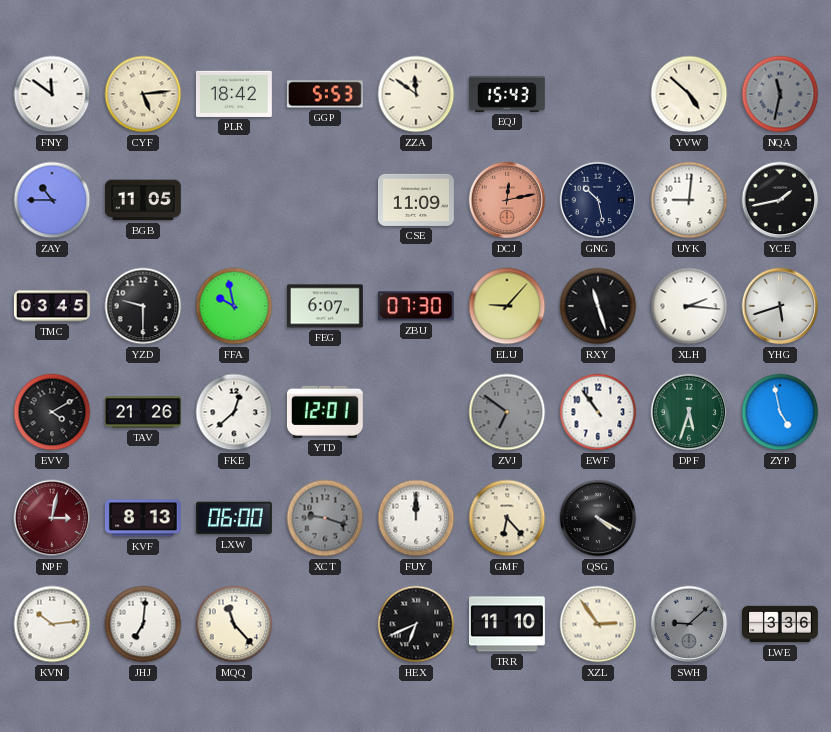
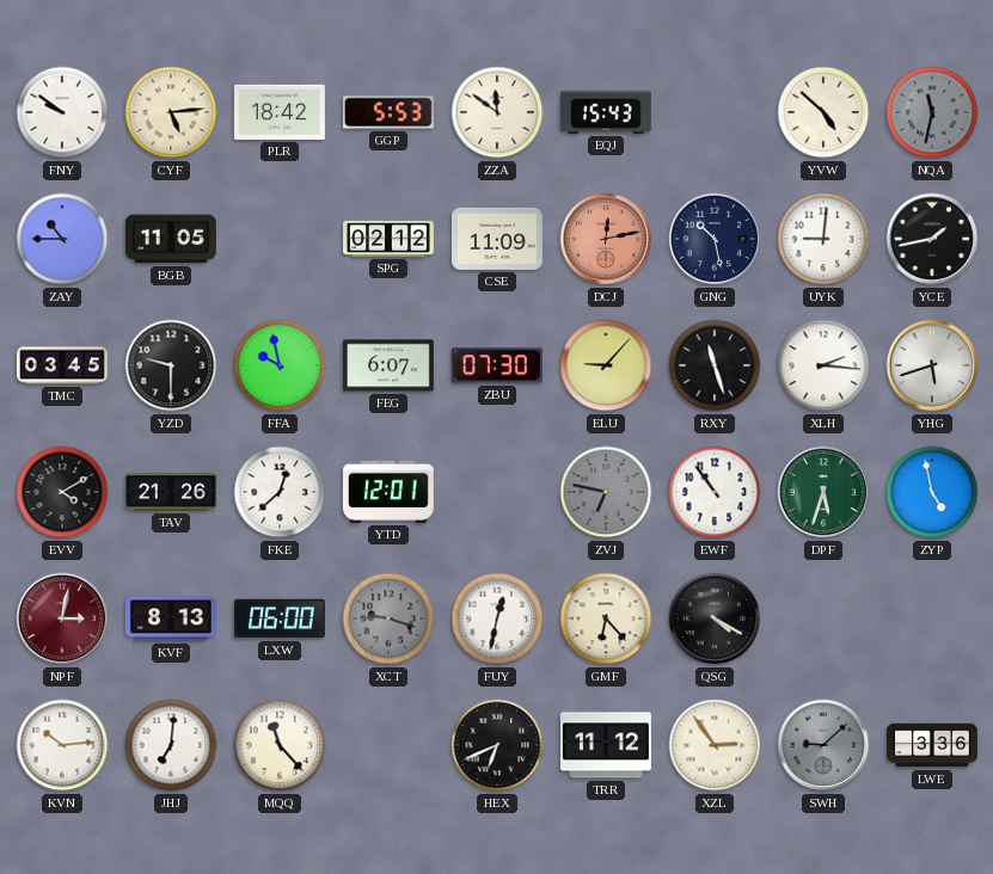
FNY: 11:51 -> 9:51 (62, 112)
SPG: none -> 02:12 (390, 239)
ZVJ: 6:51 -> 6:47 (606, 492)
FUY: 12:00 -> 12:32 (497, 618)
TRR: 11:10 -> 11:12 (606, 745)
